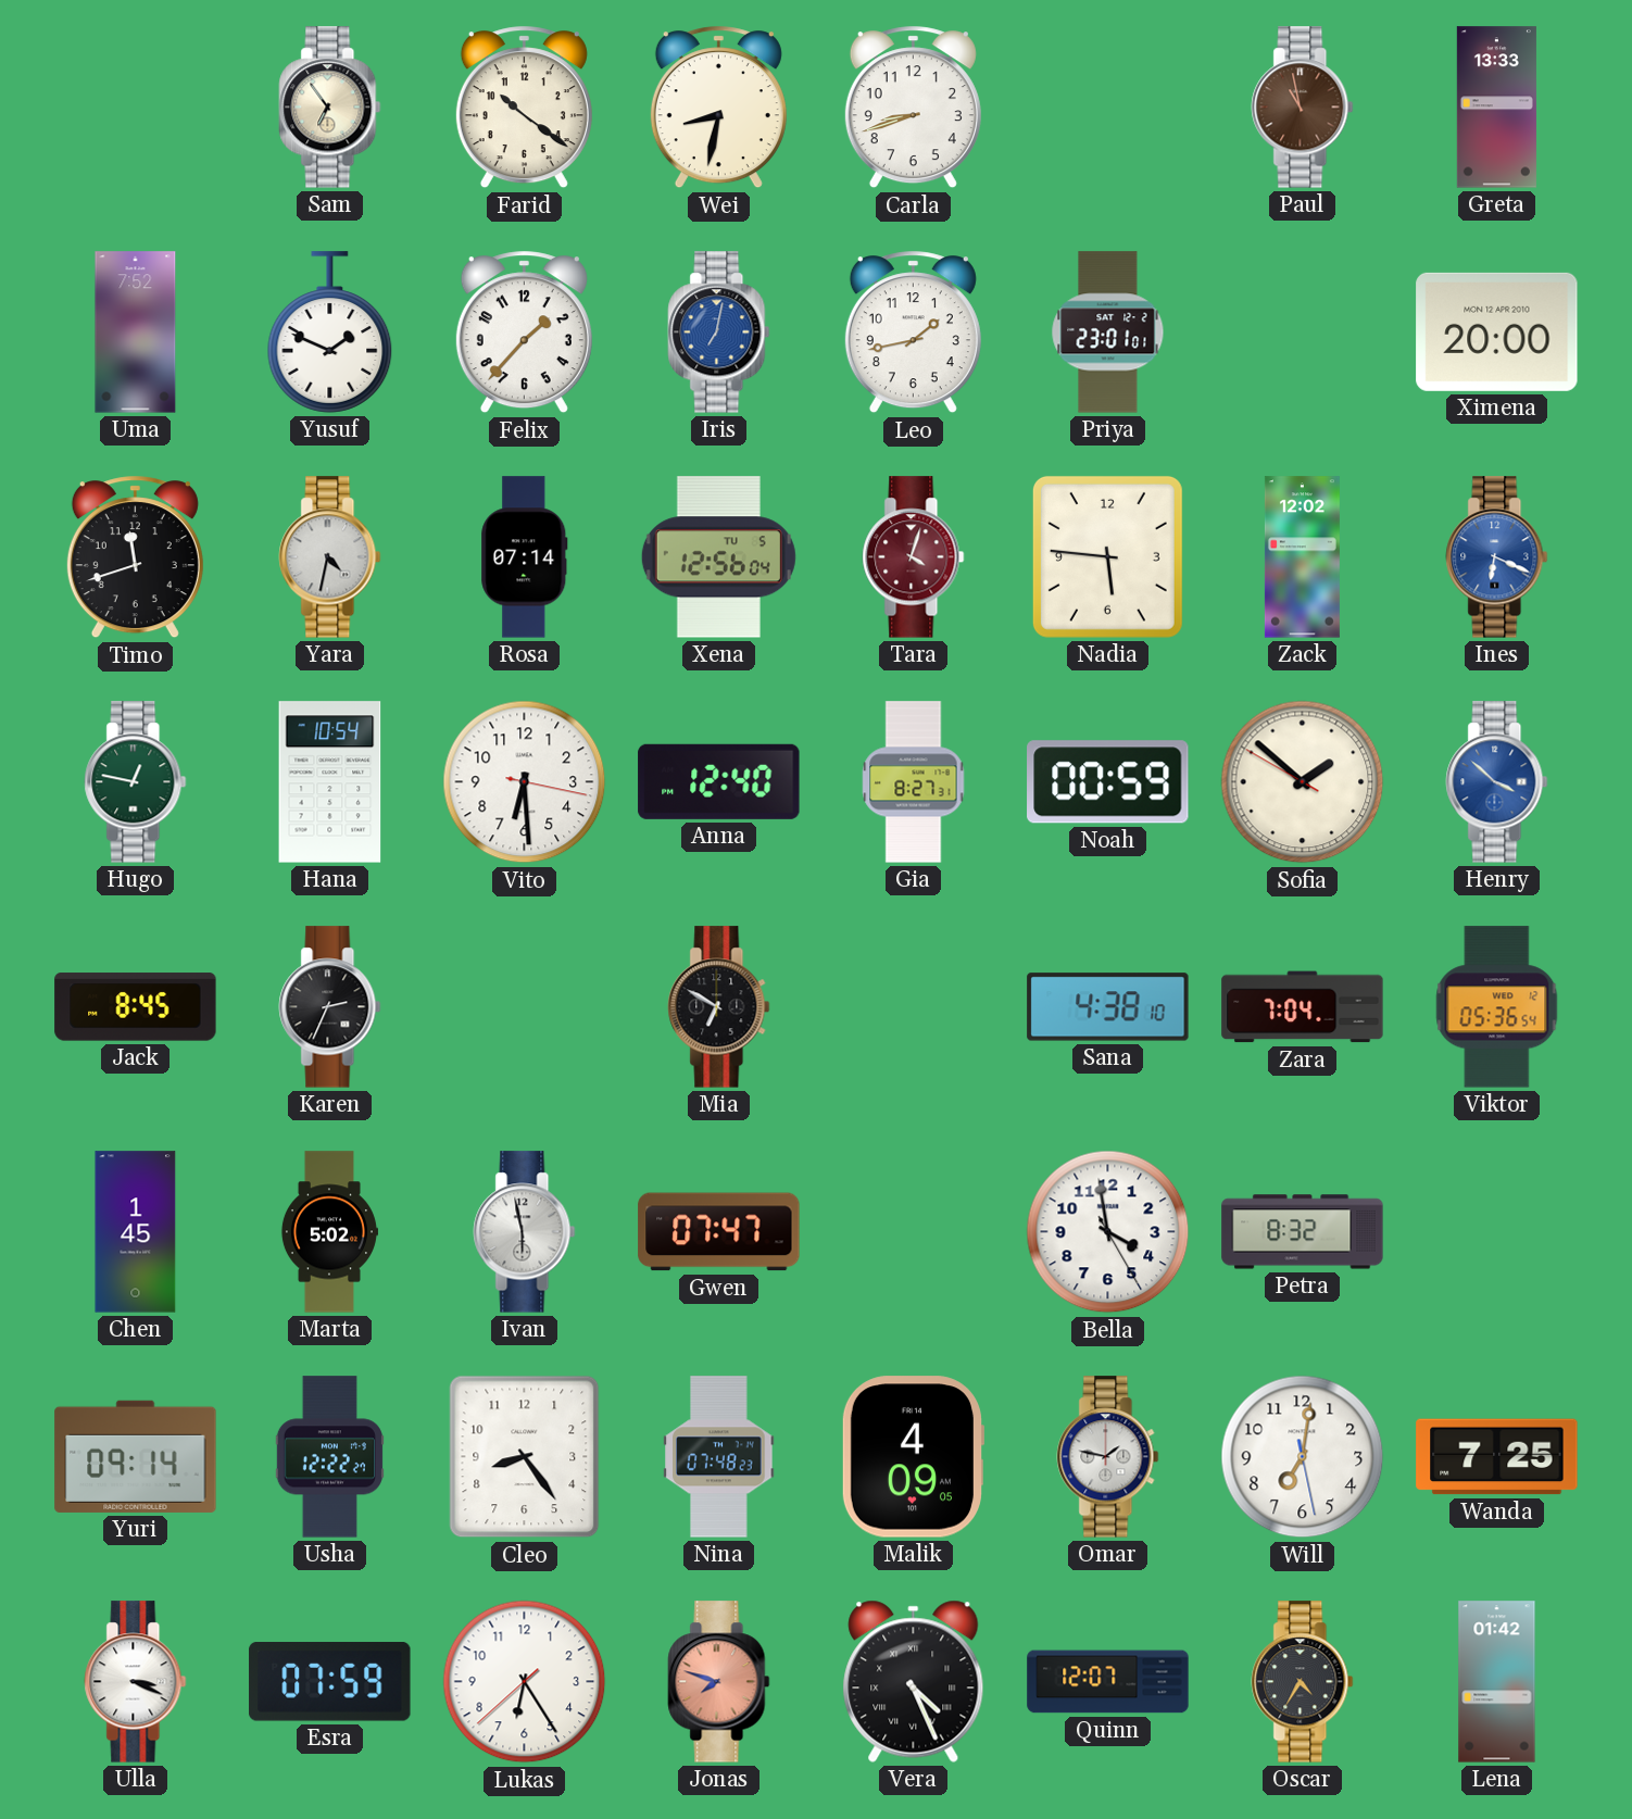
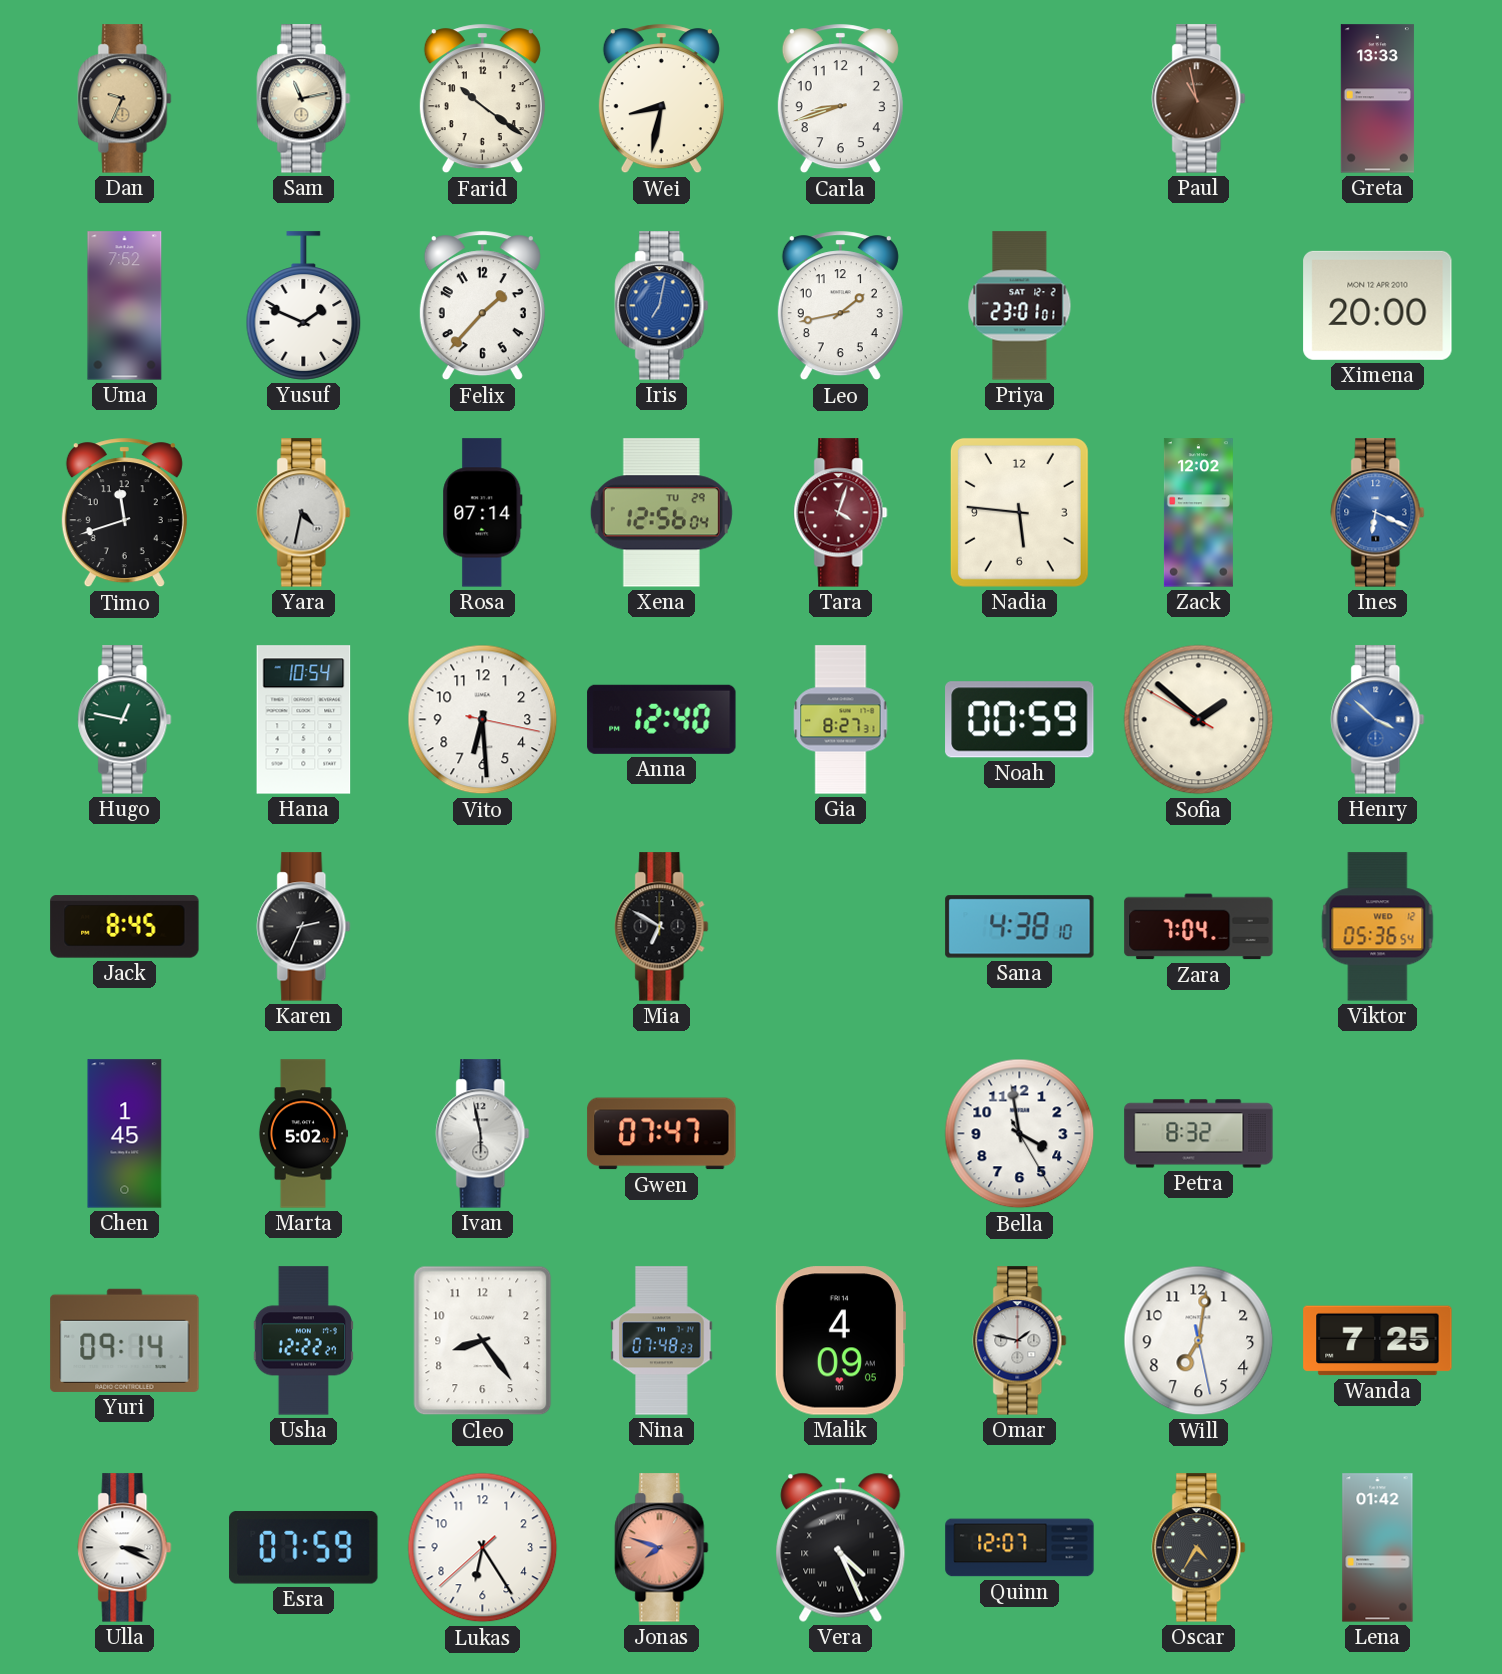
Dan: none -> 9:34 (125, 99)
Sam: 6:54 -> 11:13 (304, 99)
Xena date: TU 5 -> TU 29 (661, 513)
